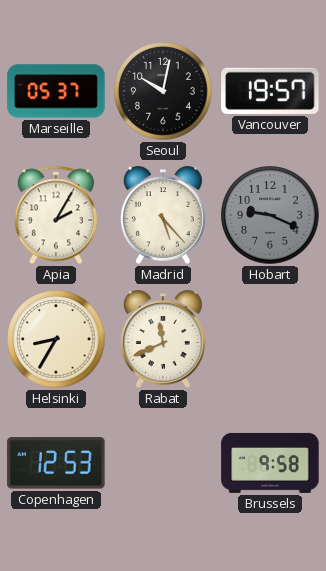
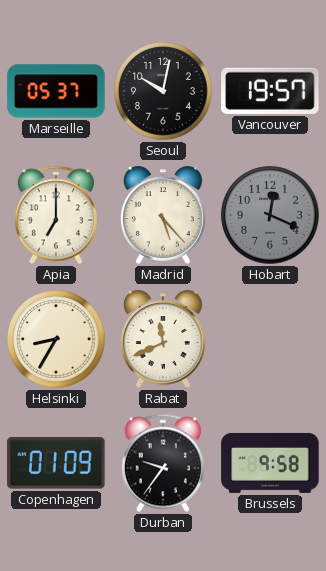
Apia: 2:05 -> 7:00 (56, 215)
Hobart: 9:19 -> 12:19 (270, 215)
Copenhagen: 12:53 -> 01:09 (56, 463)
Durban: none -> 9:36 (163, 463)
